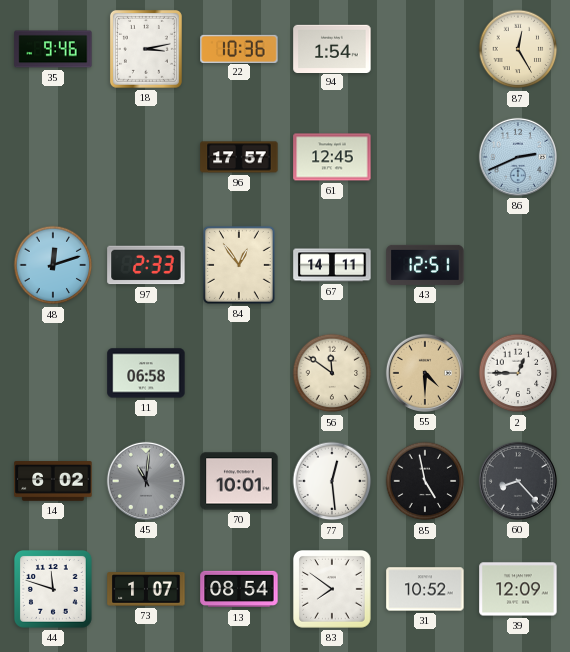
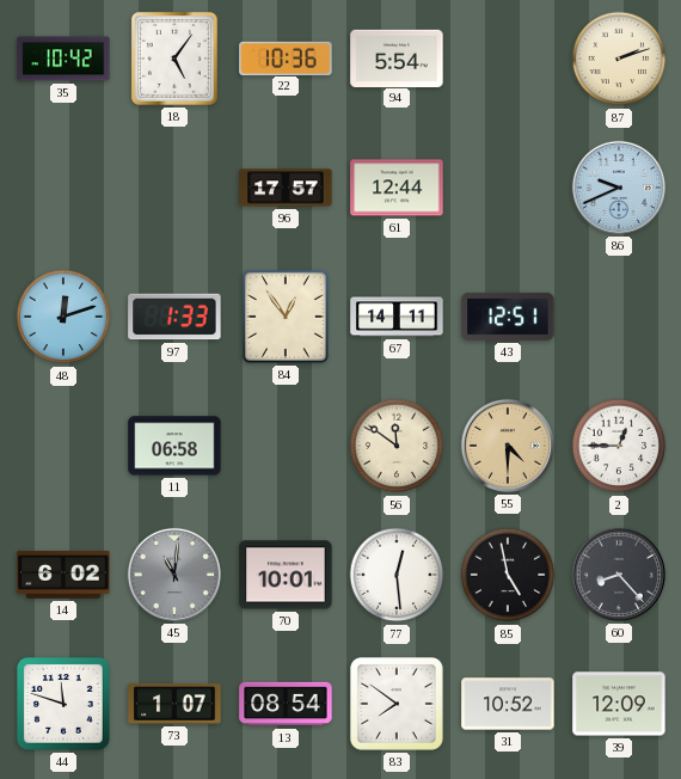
35: 9:46 -> 10:42 (63, 59)
18: 3:13 -> 5:06 (174, 59)
94: 1:54 -> 5:54 (397, 57)
87: 12:25 -> 2:12 (619, 59)
61: 12:45 -> 12:44 (397, 188)
86: 2:41 -> 9:41 (619, 188)
97: 2:33 -> 1:33 (174, 317)
